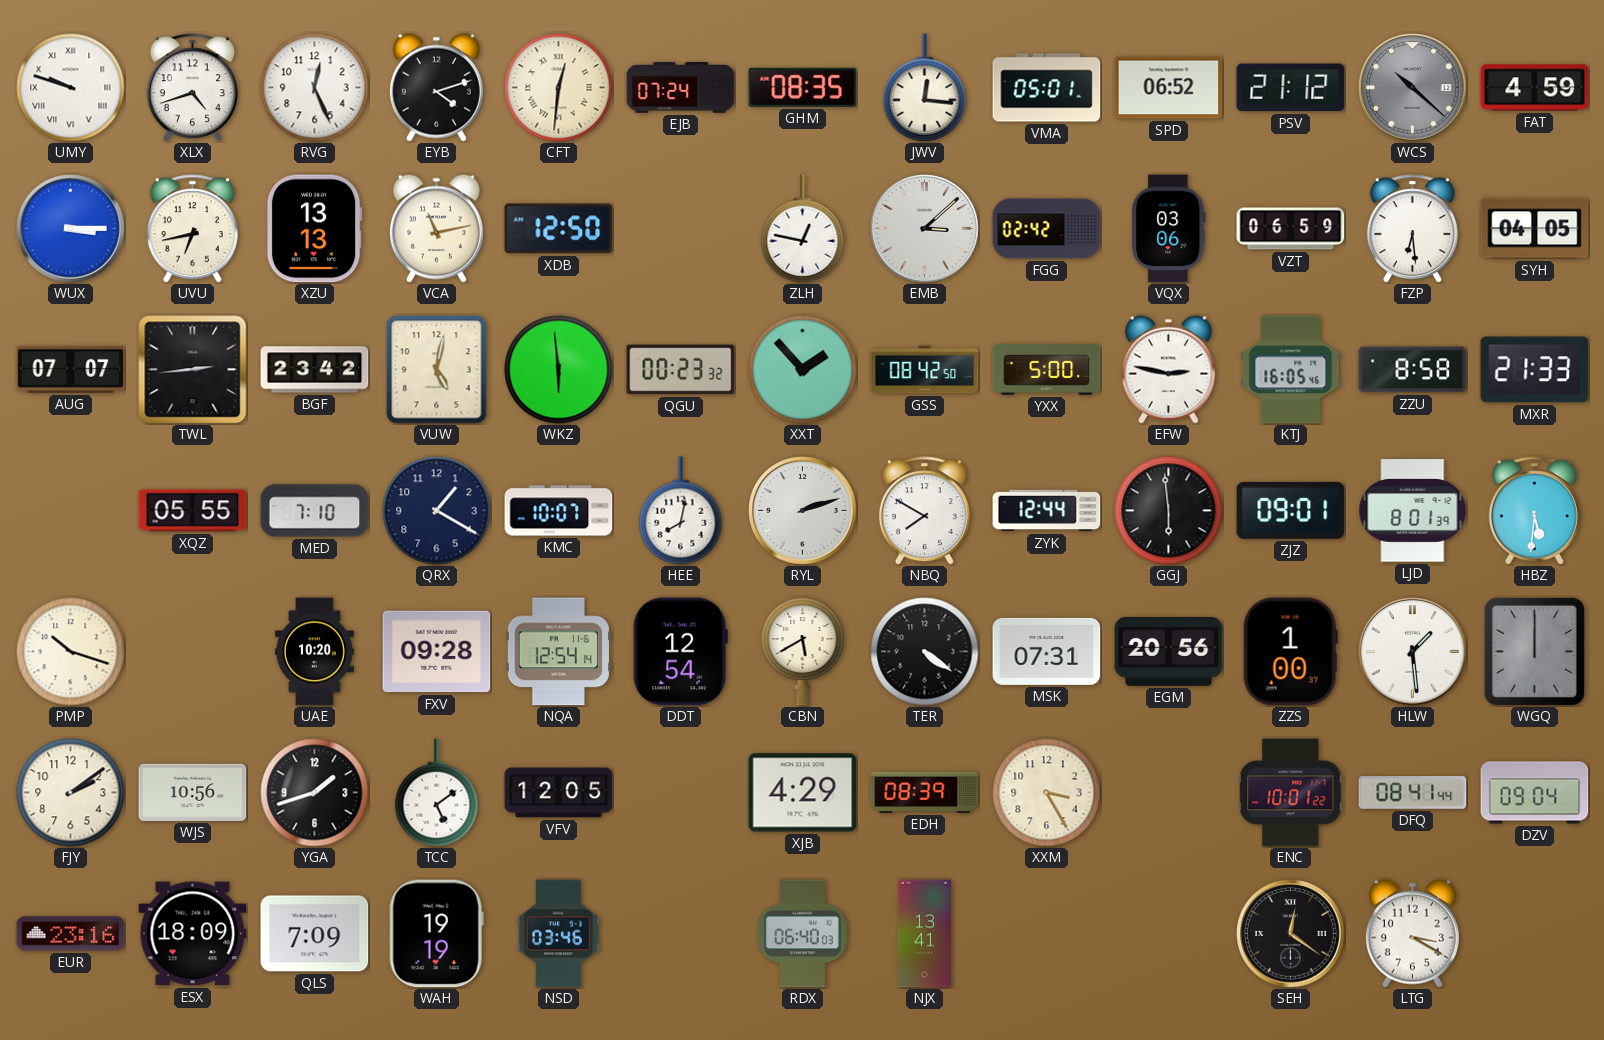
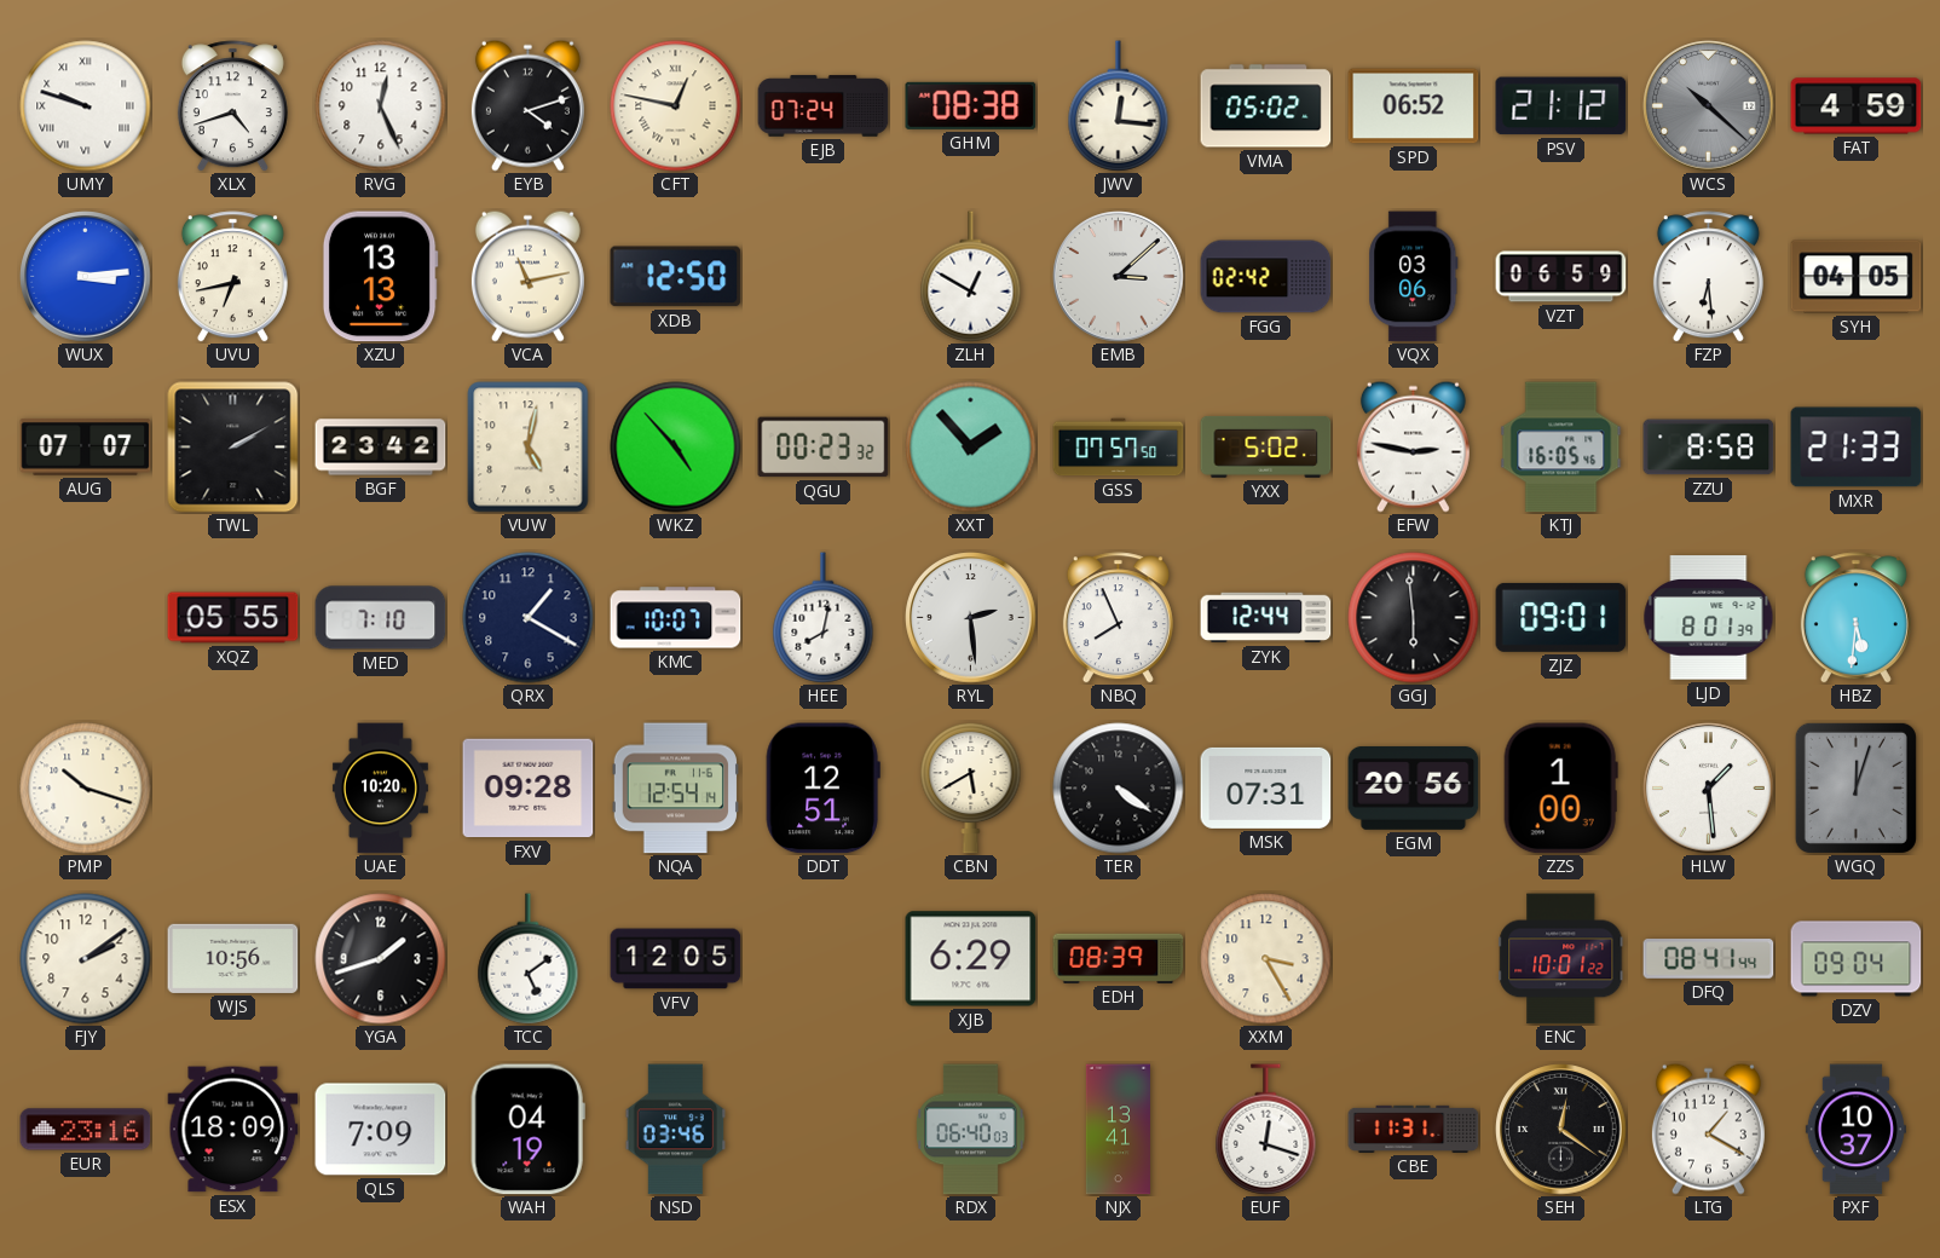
CFT: 12:31 -> 12:47 (676, 106)
GHM: 08:35 -> 08:38 (971, 105)
VMA: 05:01 -> 05:02 (1266, 106)
WUX: 3:15 -> 3:14 (86, 277)
ZLH: 12:47 -> 12:50 (971, 277)
TWL: 2:44 -> 2:10 (233, 448)
WKZ: 5:59 -> 4:53 (676, 448)
GSS: 08:42 -> 07:57 (1119, 448)
YXX: 5:00 -> 5:02 (1266, 446)
RYL: 2:12 -> 2:29 (971, 618)
NBQ: 7:50 -> 7:56 (1118, 618)
DDT: 12:54 -> 12:51 (822, 789)
WGQ: 12:00 -> 12:03 (1855, 787)
XJB: 4:29 -> 6:29 (971, 959)
WAH: 19:19 -> 04:19 (527, 1130)
EUF: none -> 12:18 (1266, 1130)
CBE: none -> 11:31 (1414, 1129)
LTG: 3:20 -> 1:20 (1708, 1129)
PXF: none -> 10:37 (1855, 1130)
